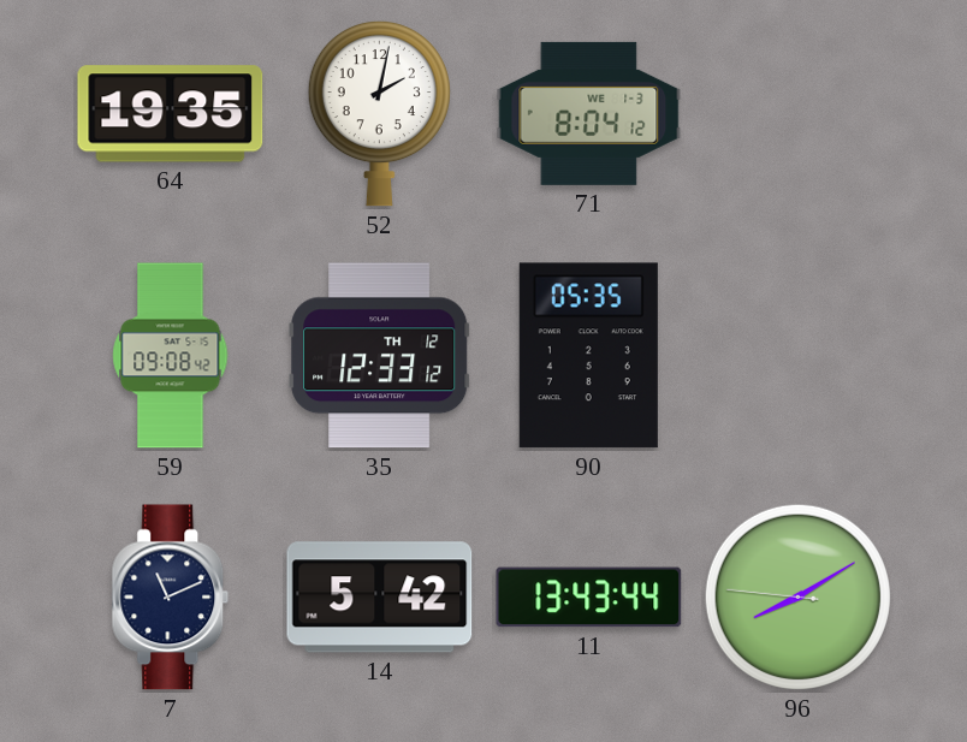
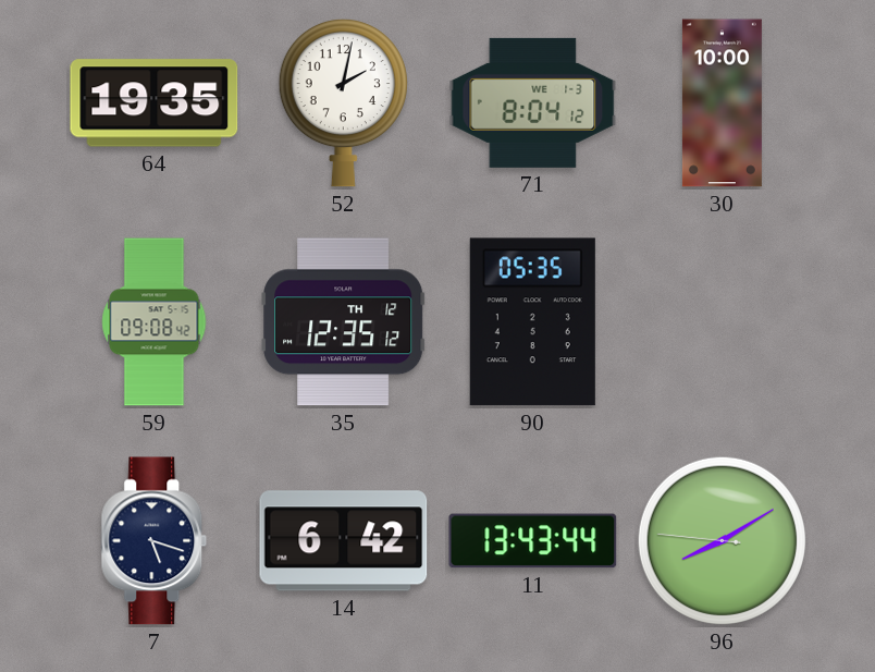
30: none -> 10:00 (722, 103)
35: 12:33 -> 12:35 (344, 322)
7: 11:11 -> 5:18 (155, 541)
14: 5:42 -> 6:42 (344, 541)
